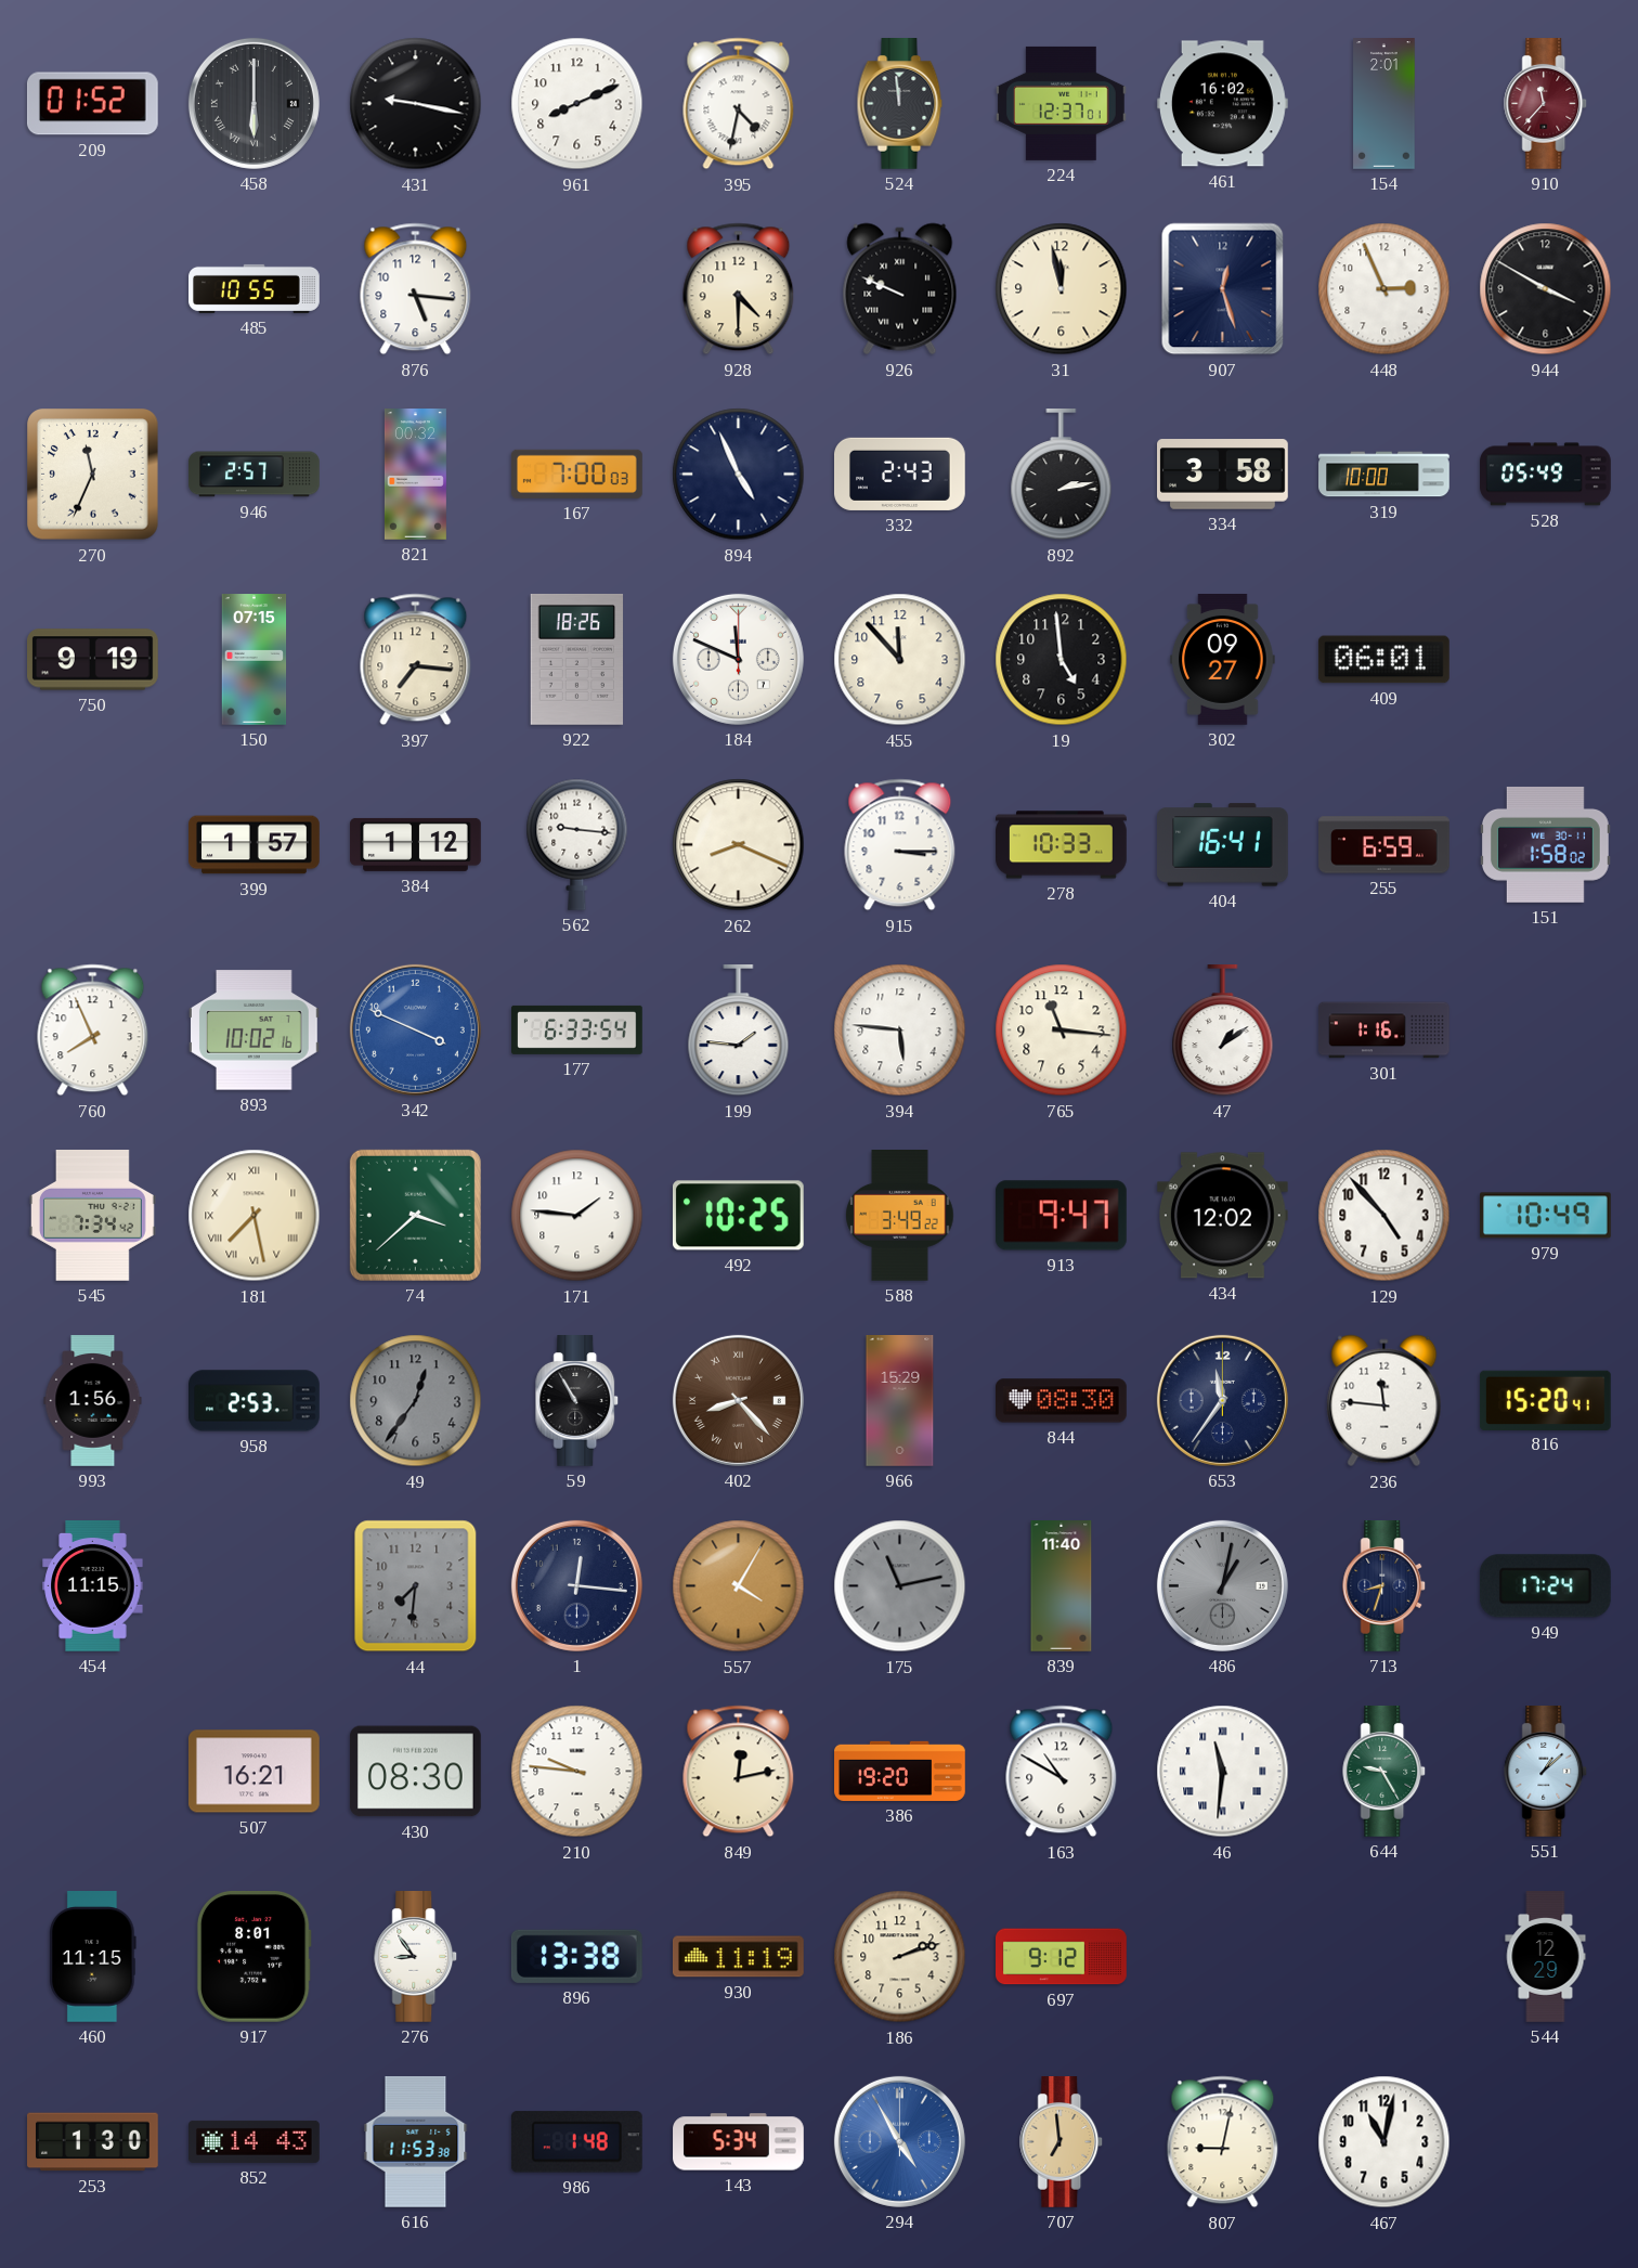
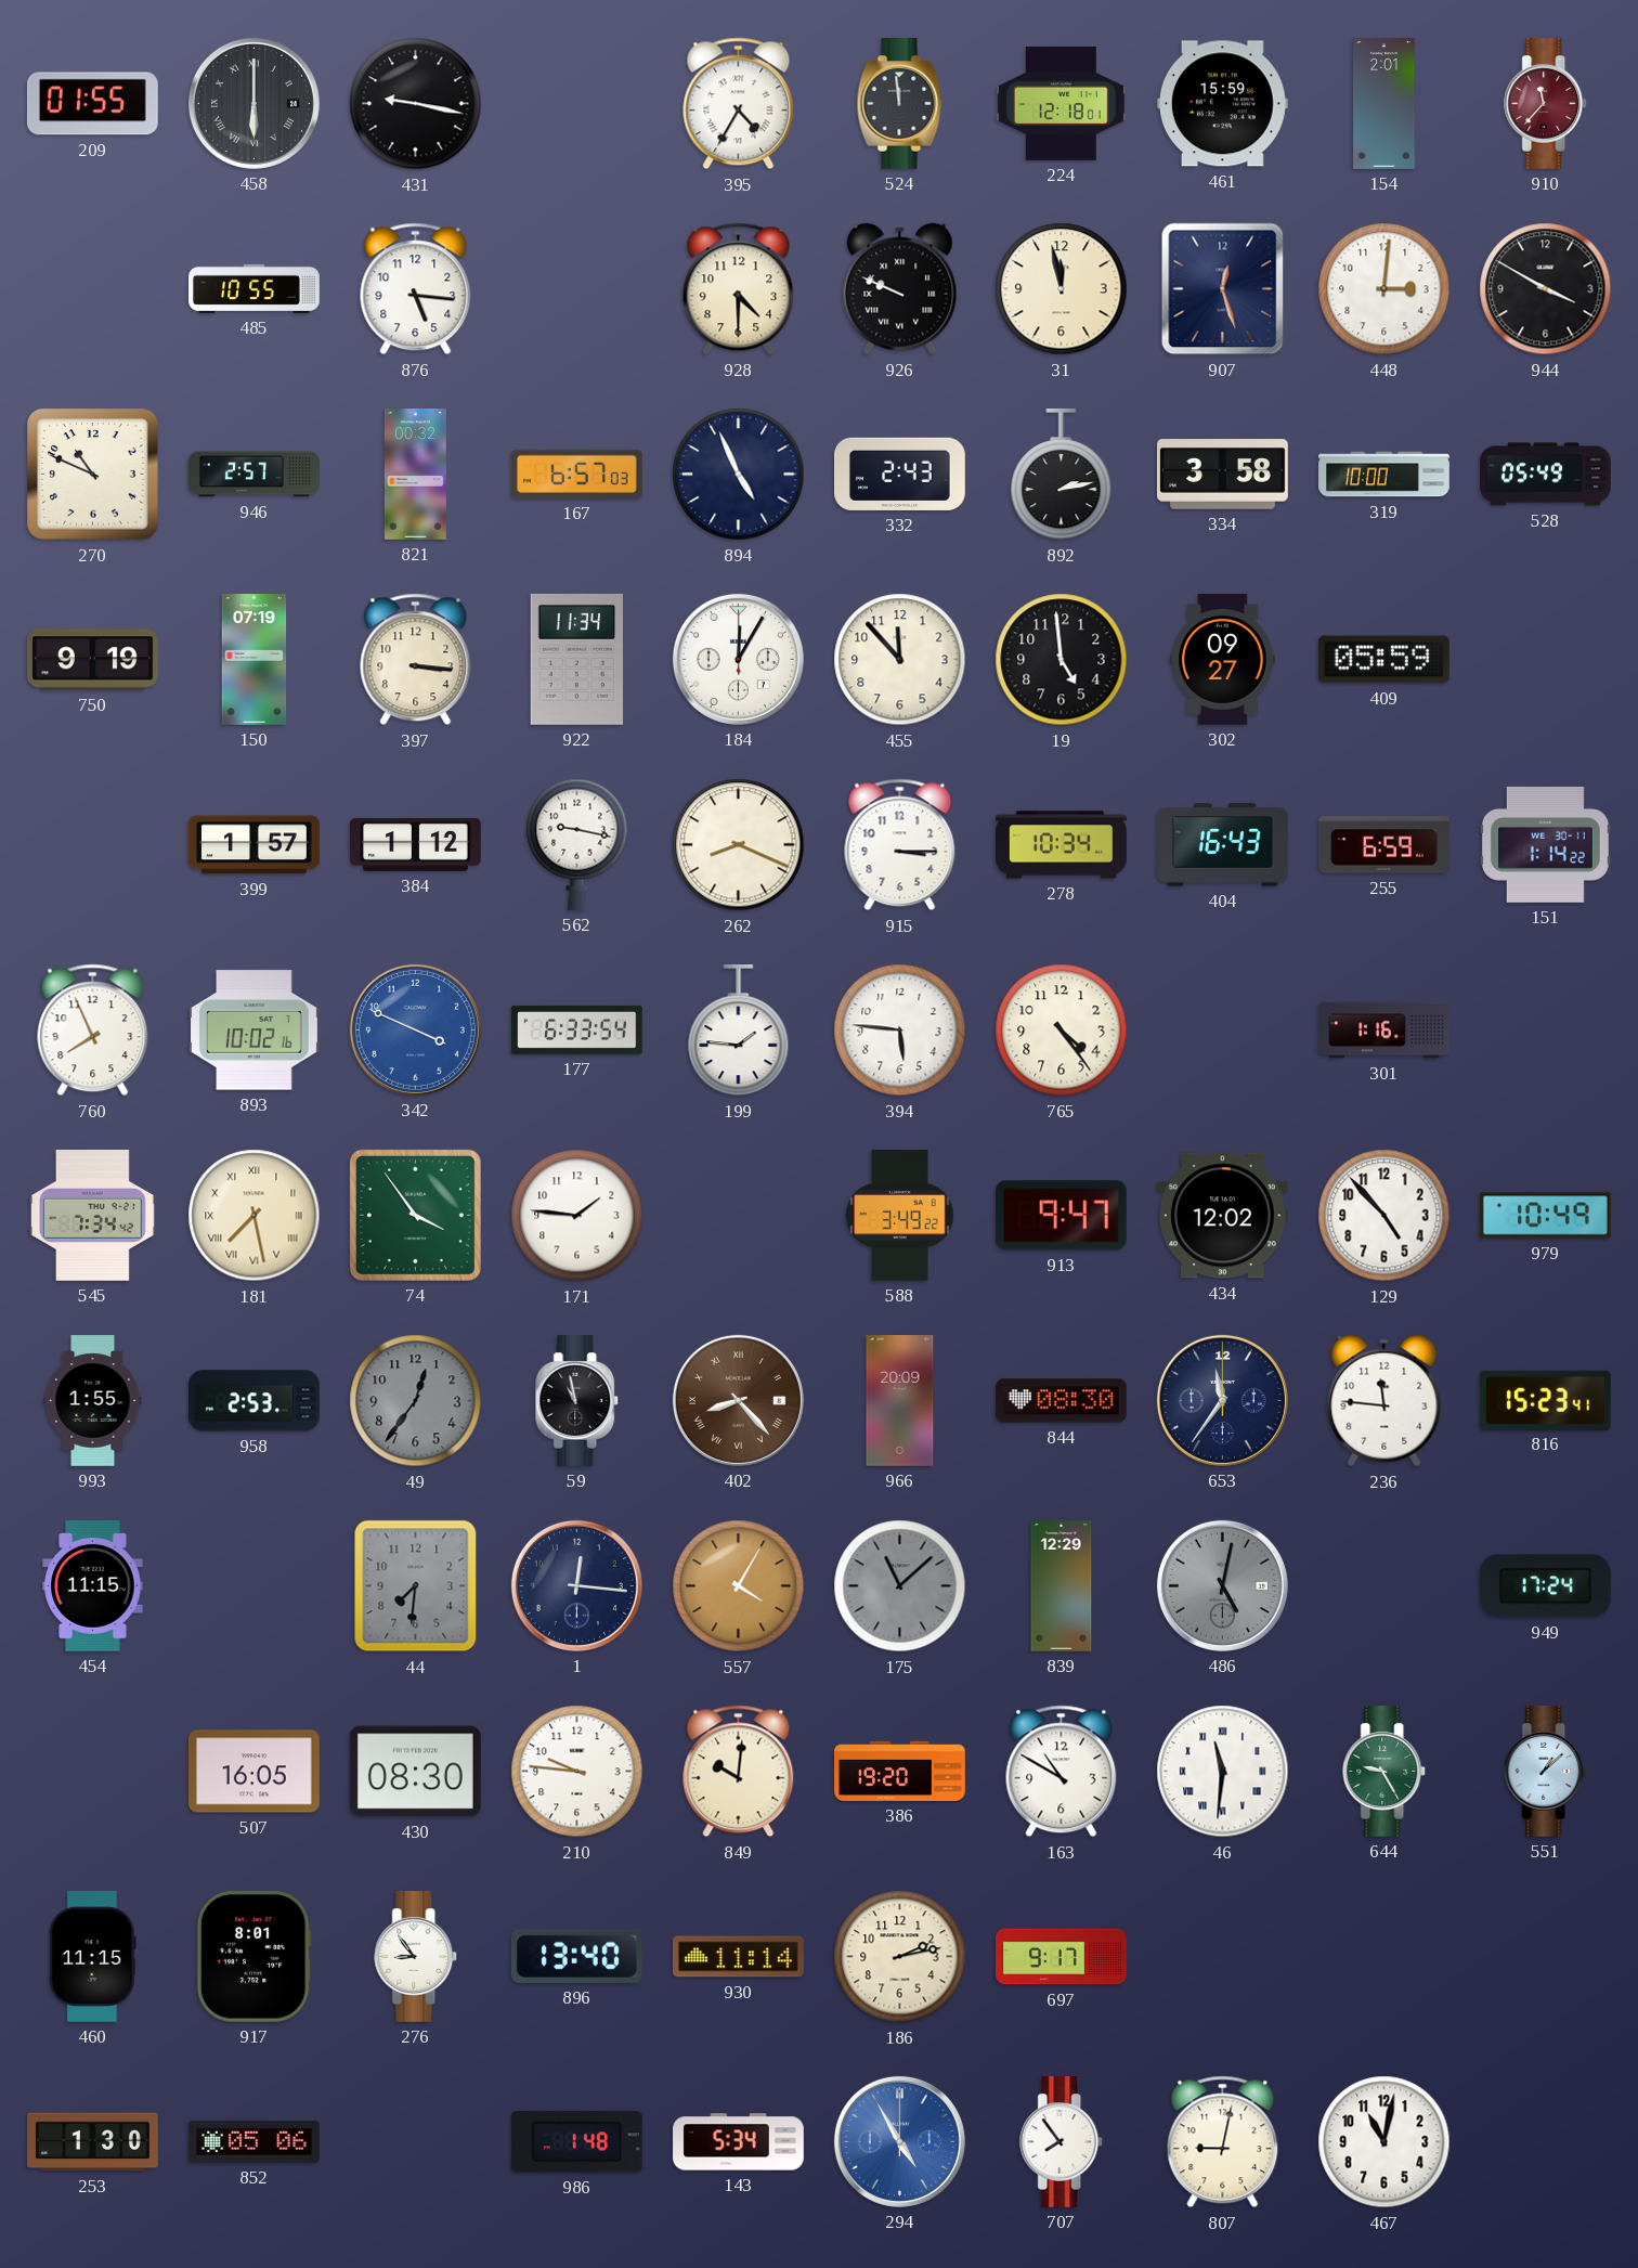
209: 01:52 -> 01:55 (92, 104)
961: 8:11 -> none (577, 104)
395: 4:32 -> 4:35 (739, 104)
224: 12:37 -> 12:18 (1062, 103)
461: 16:02 -> 15:59 (1222, 104)
448: 2:56 -> 3:01 (1384, 289)
270: 11:34 -> 10:49 (93, 475)
167: 7:00 -> 6:57 (577, 474)
150: 07:15 -> 07:19 (255, 660)
397: 7:16 -> 3:16 (416, 660)
922: 18:26 -> 11:34 (577, 659)
184: 11:49 -> 12:05 (738, 659)
409: 06:01 -> 05:59 (1383, 660)
562: 9:16 -> 9:17 (577, 844)
278: 10:33 -> 10:34 (1062, 845)
404: 16:41 -> 16:43 (1223, 845)
151: 1:58 -> 1:14 (1546, 844)
765: 11:16 -> 4:24 (1062, 1031)
47: 1:09 -> none (1223, 1032)
74: 3:38 -> 3:54 (415, 1215)
492: 10:25 -> none (738, 1216)
993: 1:56 -> 1:55 (93, 1401)
59: 10:55 -> 10:58 (577, 1401)
966: 15:29 -> 20:09 (900, 1401)
816: 15:20 -> 15:23 (1545, 1400)
175: 11:13 -> 11:08 (900, 1586)
839: 11:40 -> 12:29 (1062, 1586)
486: 1:02 -> 5:02 (1222, 1585)
713: 8:33 -> none (1384, 1586)
507: 16:21 -> 16:05 (253, 1772)
849: 12:13 -> 10:01 (739, 1772)
896: 13:38 -> 13:40 (576, 1956)
930: 11:19 -> 11:14 (739, 1957)
186: 2:12 -> 2:13 (900, 1957)
697: 9:12 -> 9:17 (1062, 1957)
544: 12:29 -> none (1546, 1957)
852: 14:43 -> 05:06 (255, 2141)
616: 11:53 -> none (416, 2142)
707: 6:59 -> 7:54 (1062, 2142)
707 dial: champagne -> white (1062, 2142)
